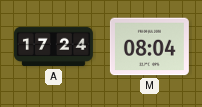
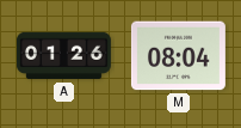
A: 17:24 -> 01:26 (63, 56)
